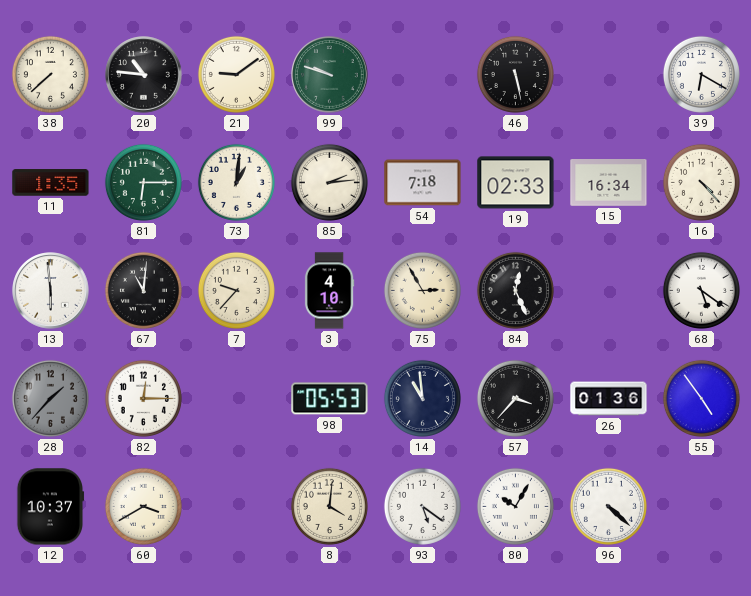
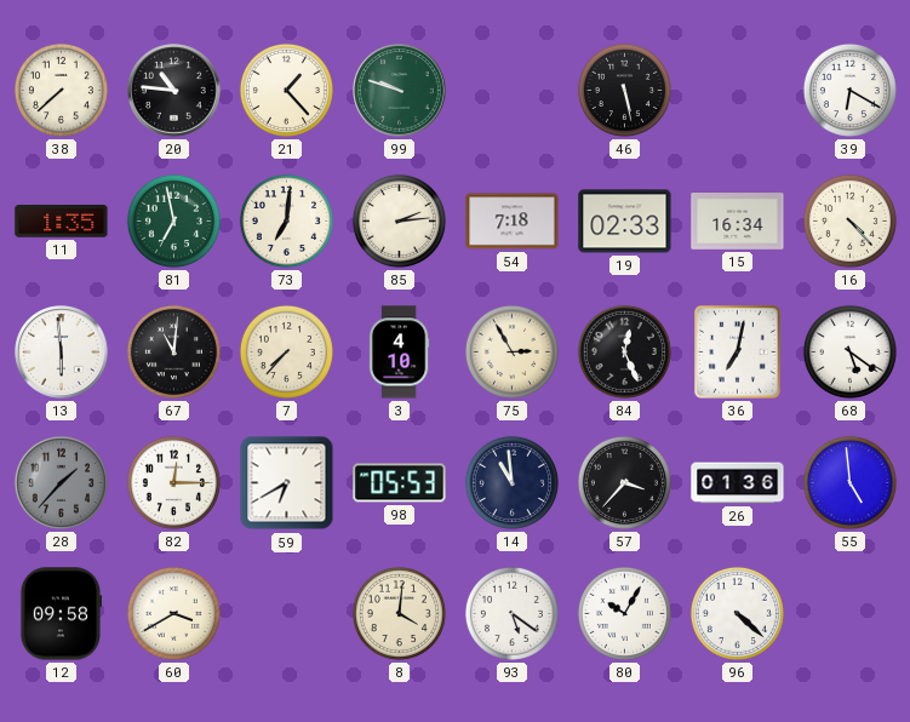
21: 9:09 -> 1:23 (286, 90)
81: 6:15 -> 6:58 (173, 220)
73: 1:01 -> 7:01 (286, 220)
7: 9:37 -> 7:37 (286, 351)
36: none -> 7:02 (738, 353)
59: none -> 6:40 (287, 483)
55: 4:54 -> 4:59 (849, 482)
12: 10:37 -> 09:58 (61, 614)
